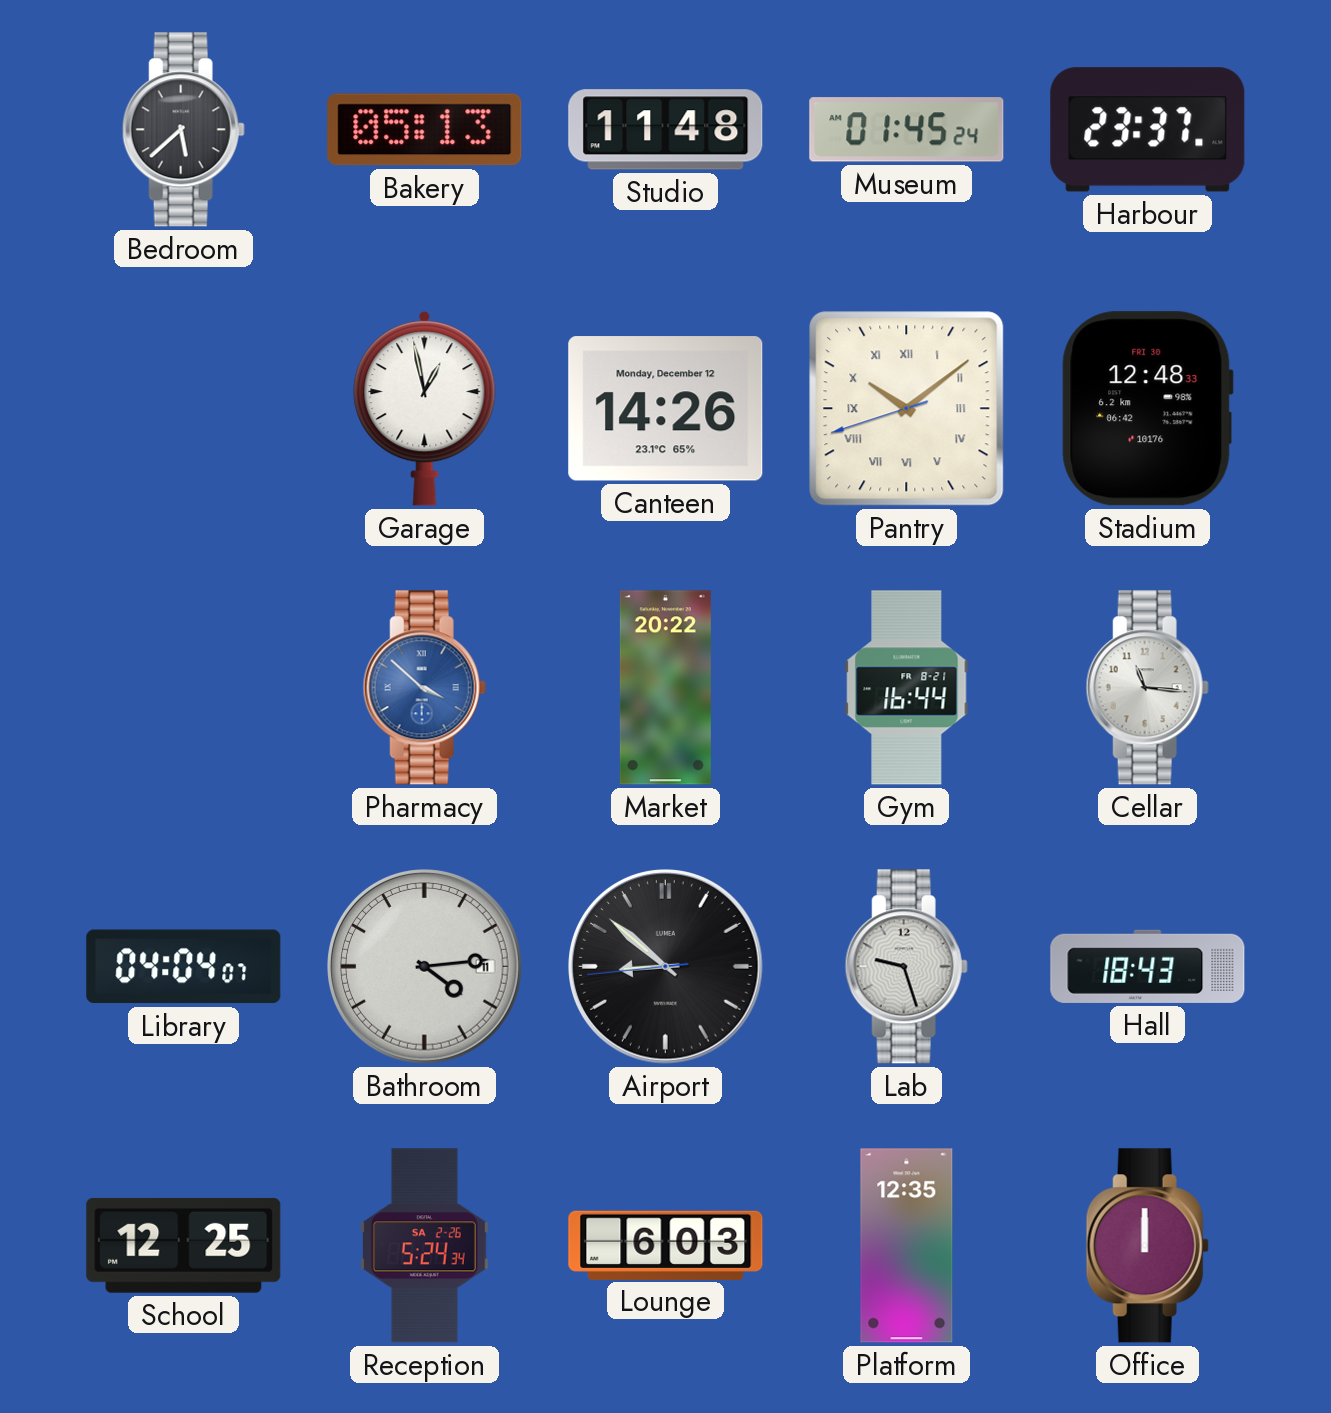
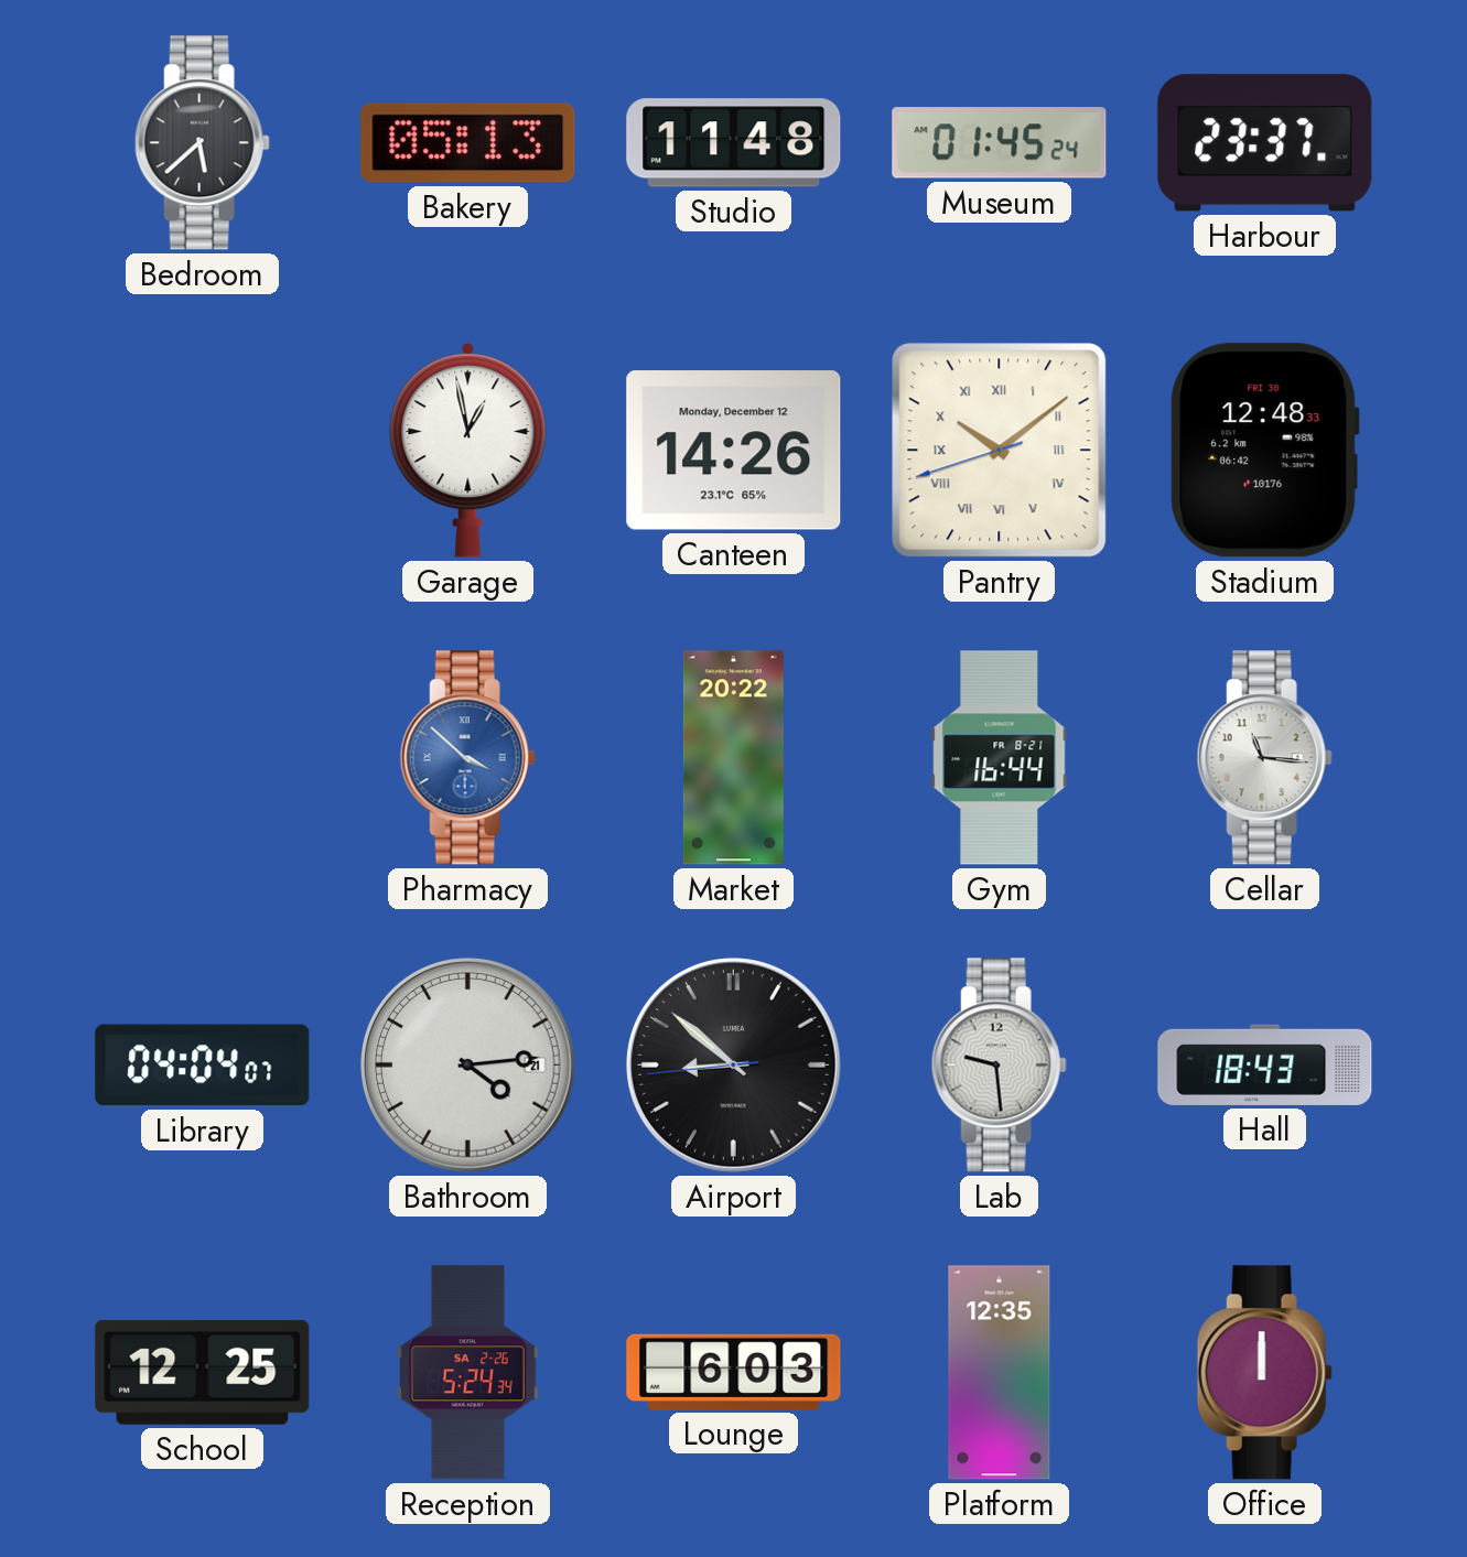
Bathroom date: 11 -> 21 (468, 1066)
Lab: 9:27 -> 9:29 (999, 1066)
